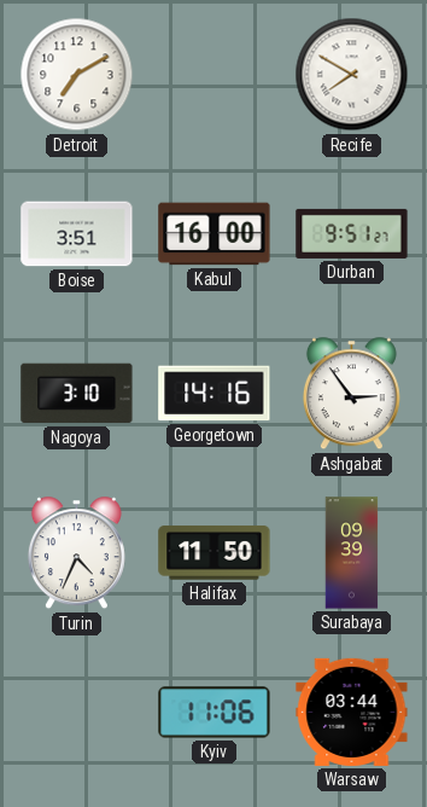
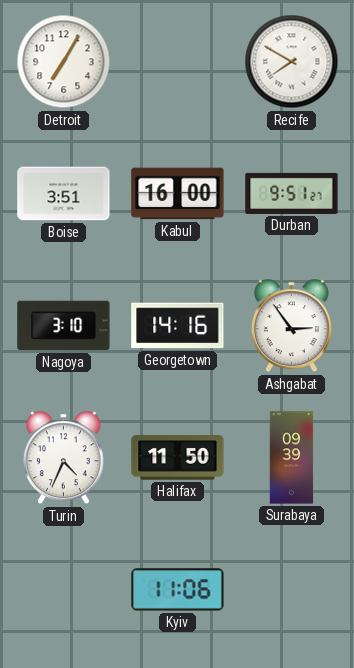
Detroit: 7:10 -> 7:05 (64, 62)
Warsaw: 03:44 -> none (352, 712)
